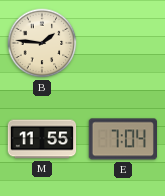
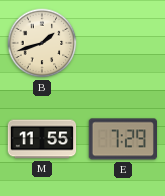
B: 1:46 -> 1:42 (42, 43)
E: 7:04 -> 7:29 (123, 139)
